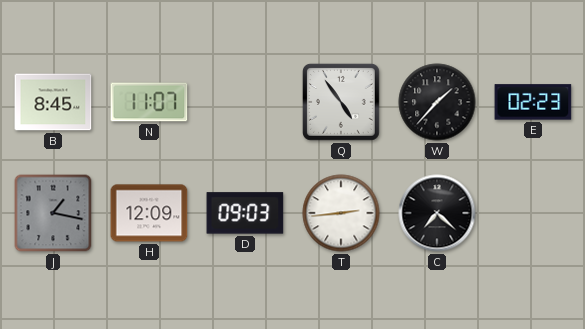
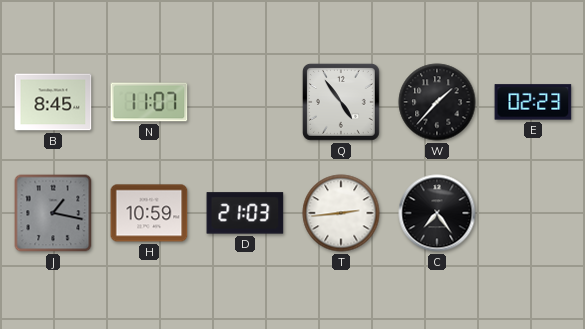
H: 12:09 -> 10:59 (149, 213)
D: 09:03 -> 21:03 (245, 213)
C: 7:22 -> 7:24 (437, 213)
